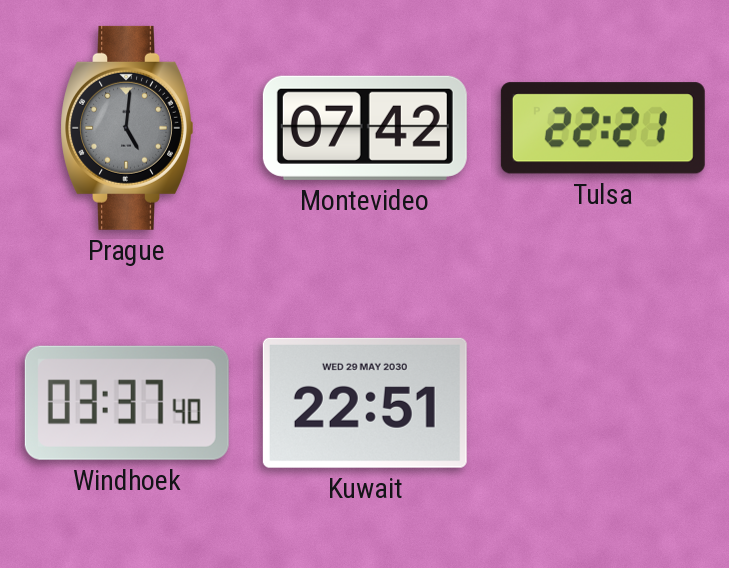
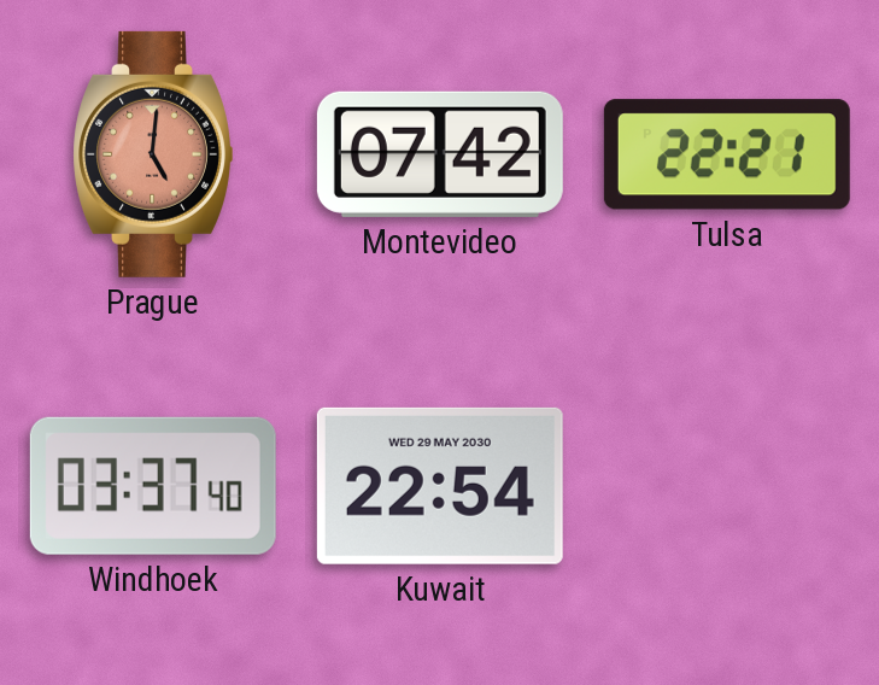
Prague dial: grey -> salmon (153, 154)
Kuwait: 22:51 -> 22:54 (440, 486)
